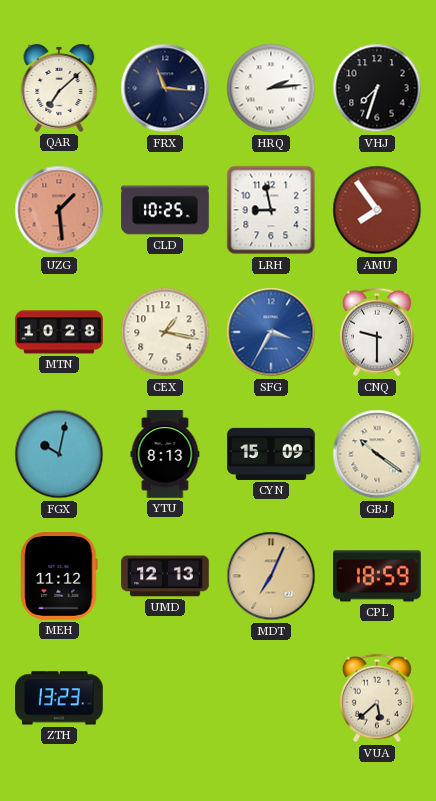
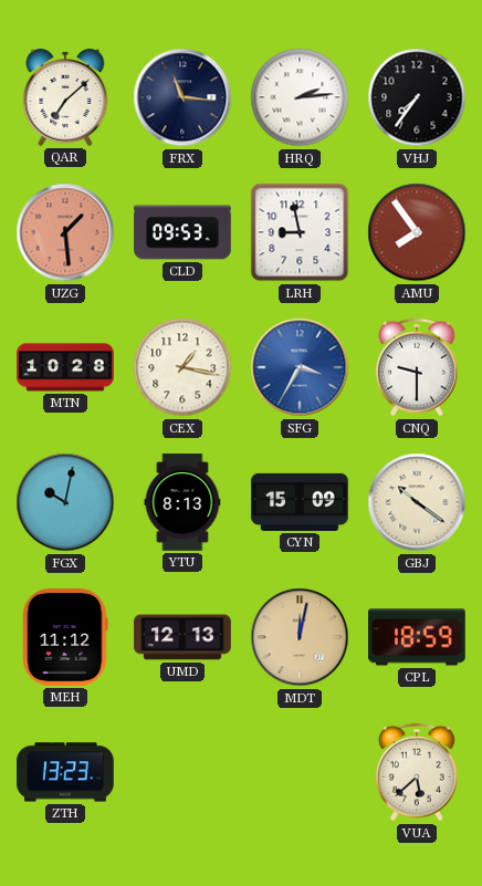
VHJ: 7:33 -> 7:36 (417, 97)
CLD: 10:25 -> 09:53 (182, 232)
MDT: 7:04 -> 12:02 (300, 637)
